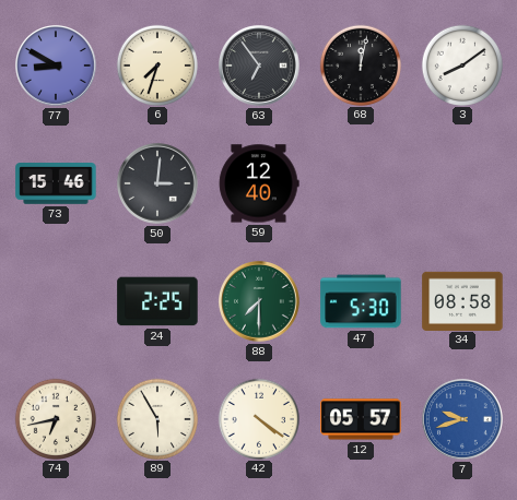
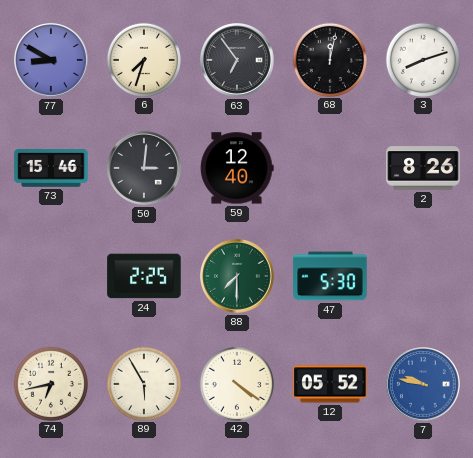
3: 8:09 -> 8:12 (422, 59)
2: none -> 8:26 (423, 168)
34: 08:58 -> none (462, 300)
12: 05:57 -> 05:52 (330, 384)
7: 9:42 -> 9:47 (424, 385)
